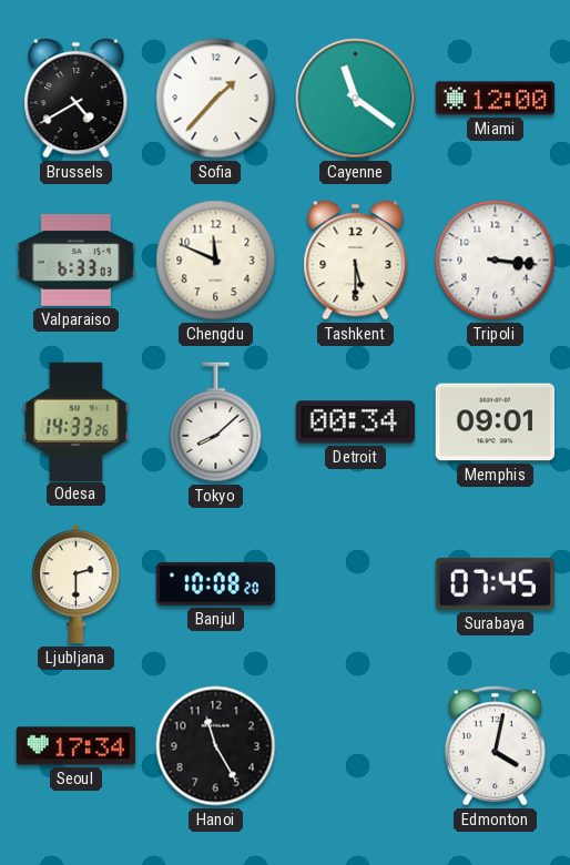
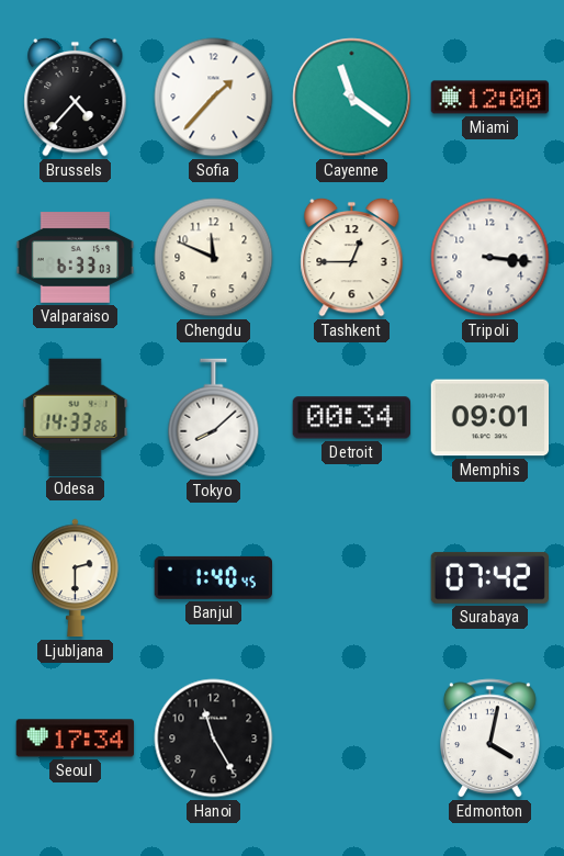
Brussels: 4:40 -> 4:37 (76, 97)
Tashkent: 5:30 -> 12:45 (352, 257)
Banjul: 10:08 -> 1:40 (213, 577)
Surabaya: 07:45 -> 07:42 (489, 577)
